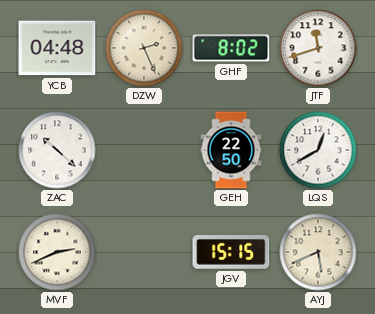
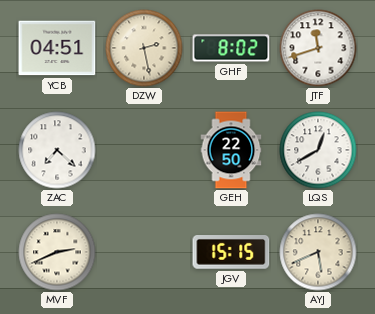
YCB: 04:48 -> 04:51 (57, 48)
DZW: 2:26 -> 2:28 (144, 48)
ZAC: 10:22 -> 7:22 (57, 150)
